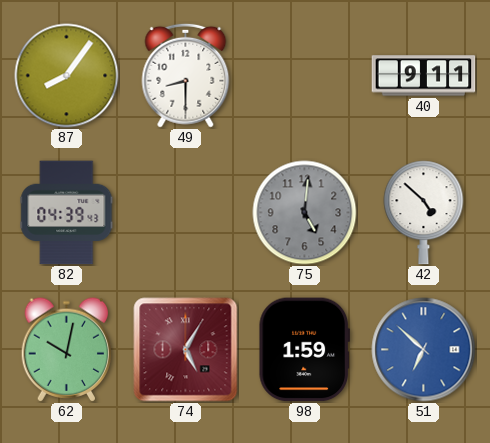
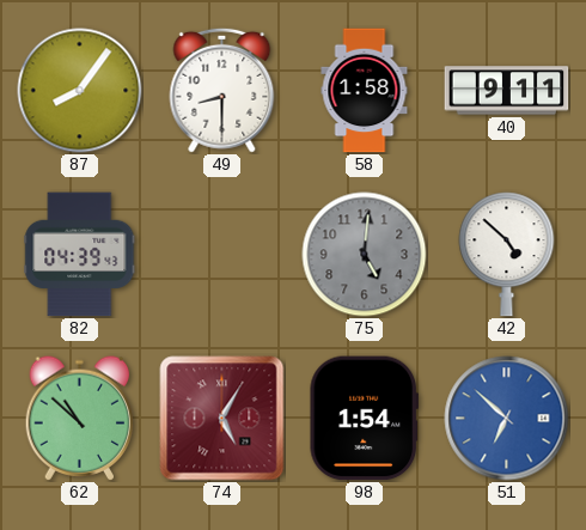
58: none -> 1:58 (365, 91)
62: 10:02 -> 10:52 (80, 419)
98: 1:59 -> 1:54 (364, 419)
